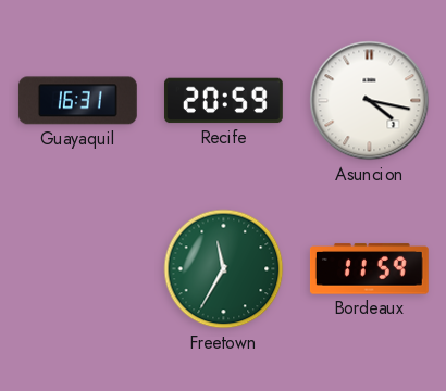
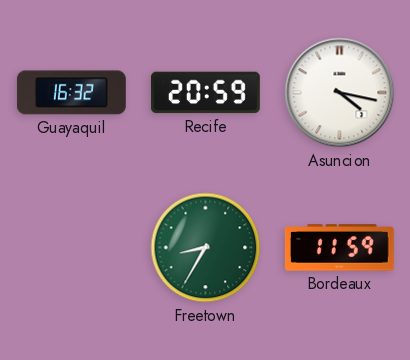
Guayaquil: 16:31 -> 16:32 (71, 93)
Freetown: 11:35 -> 8:35 (206, 248)
